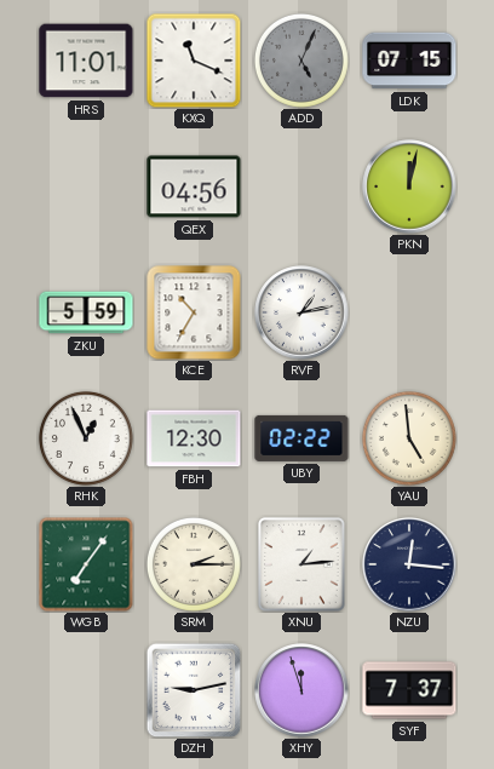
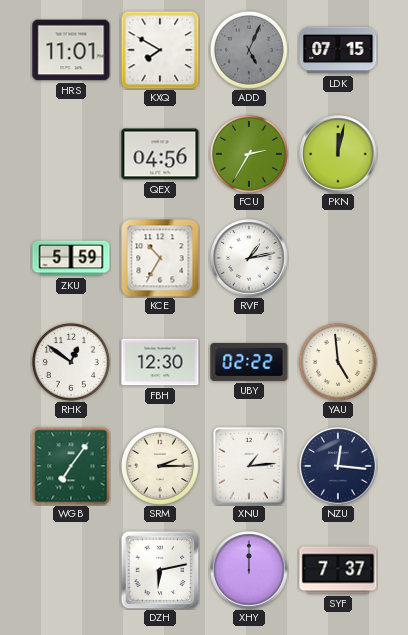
KXQ: 11:19 -> 7:50 (160, 50)
FCU: none -> 2:35 (249, 154)
RHK: 12:56 -> 12:51 (71, 362)
DZH: 9:13 -> 6:13 (160, 570)
XHY: 11:57 -> 12:00 (249, 570)
